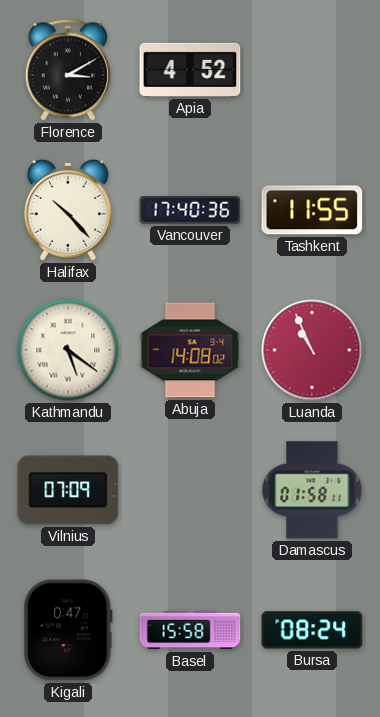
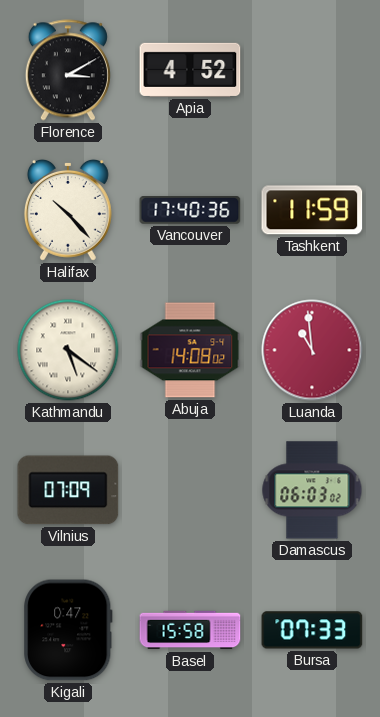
Tashkent: 11:55 -> 11:59 (312, 210)
Luanda: 10:56 -> 10:59 (312, 350)
Damascus: 01:58 -> 06:03 (312, 490)
Bursa: 08:24 -> 07:33 (312, 630)
